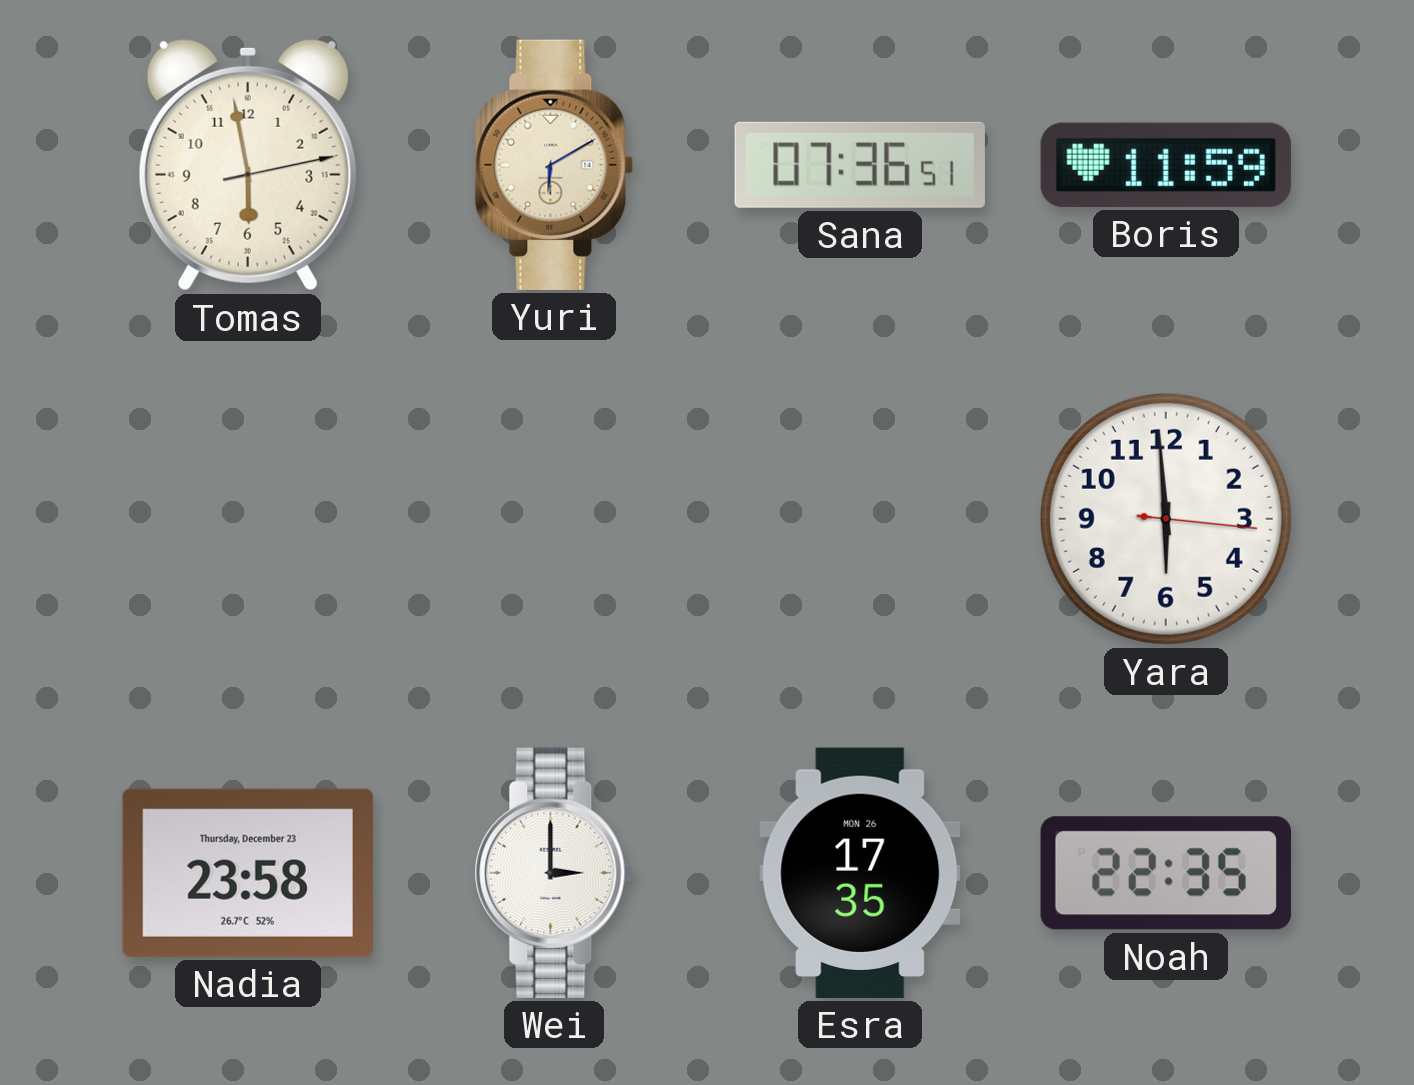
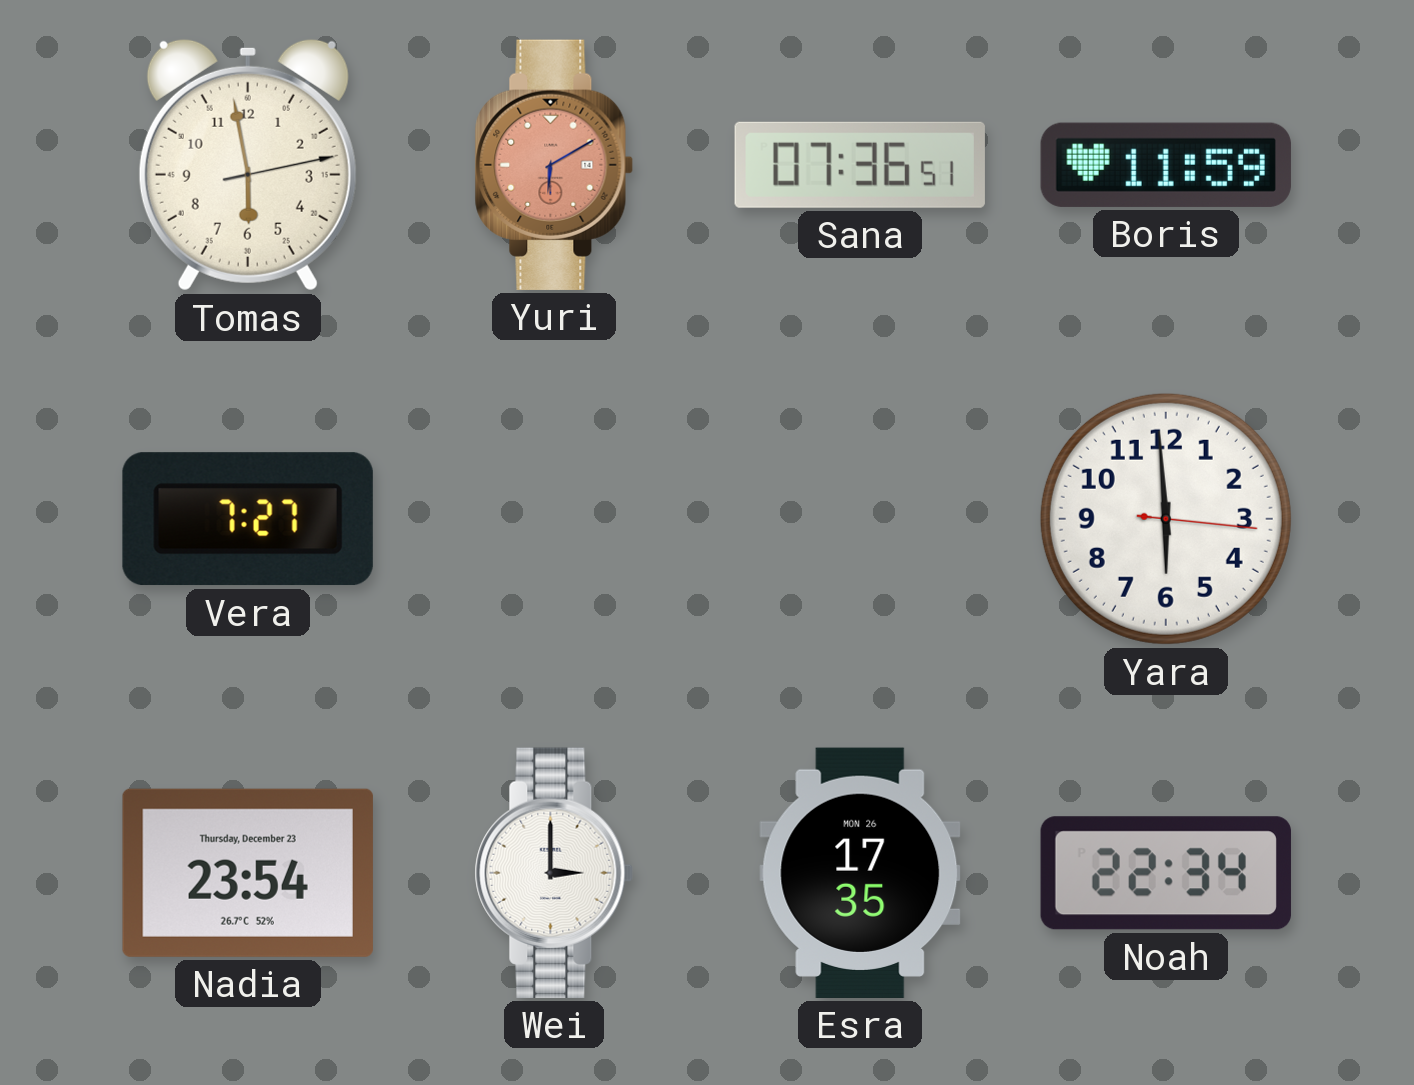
Yuri dial: cream -> salmon (554, 165)
Vera: none -> 7:27 (248, 519)
Nadia: 23:58 -> 23:54 (248, 873)
Noah: 22:35 -> 22:34 (1166, 873)
